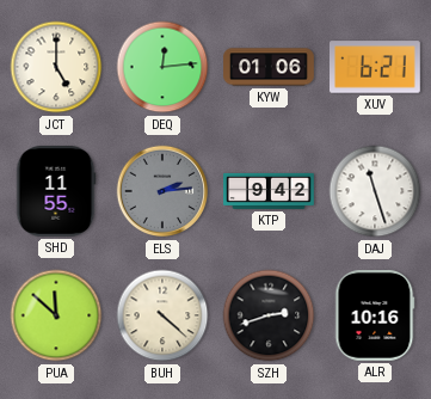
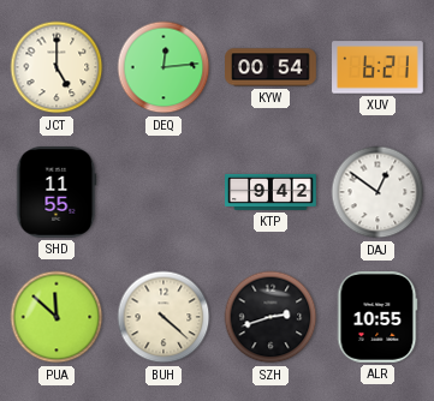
KYW: 01:06 -> 00:54 (270, 67)
ELS: 2:14 -> none (162, 191)
DAJ: 11:27 -> 12:51 (377, 192)
ALR: 10:16 -> 10:55 (377, 318)
